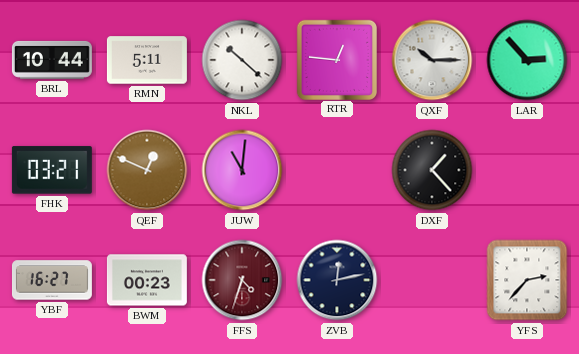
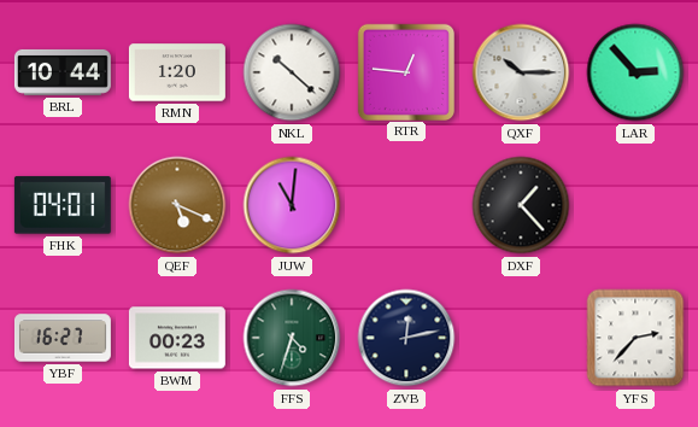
RMN: 5:11 -> 1:20 (177, 72)
FHK: 03:21 -> 04:01 (63, 205)
QEF: 12:49 -> 5:19 (177, 205)
FFS dial: burgundy -> green (292, 338)
